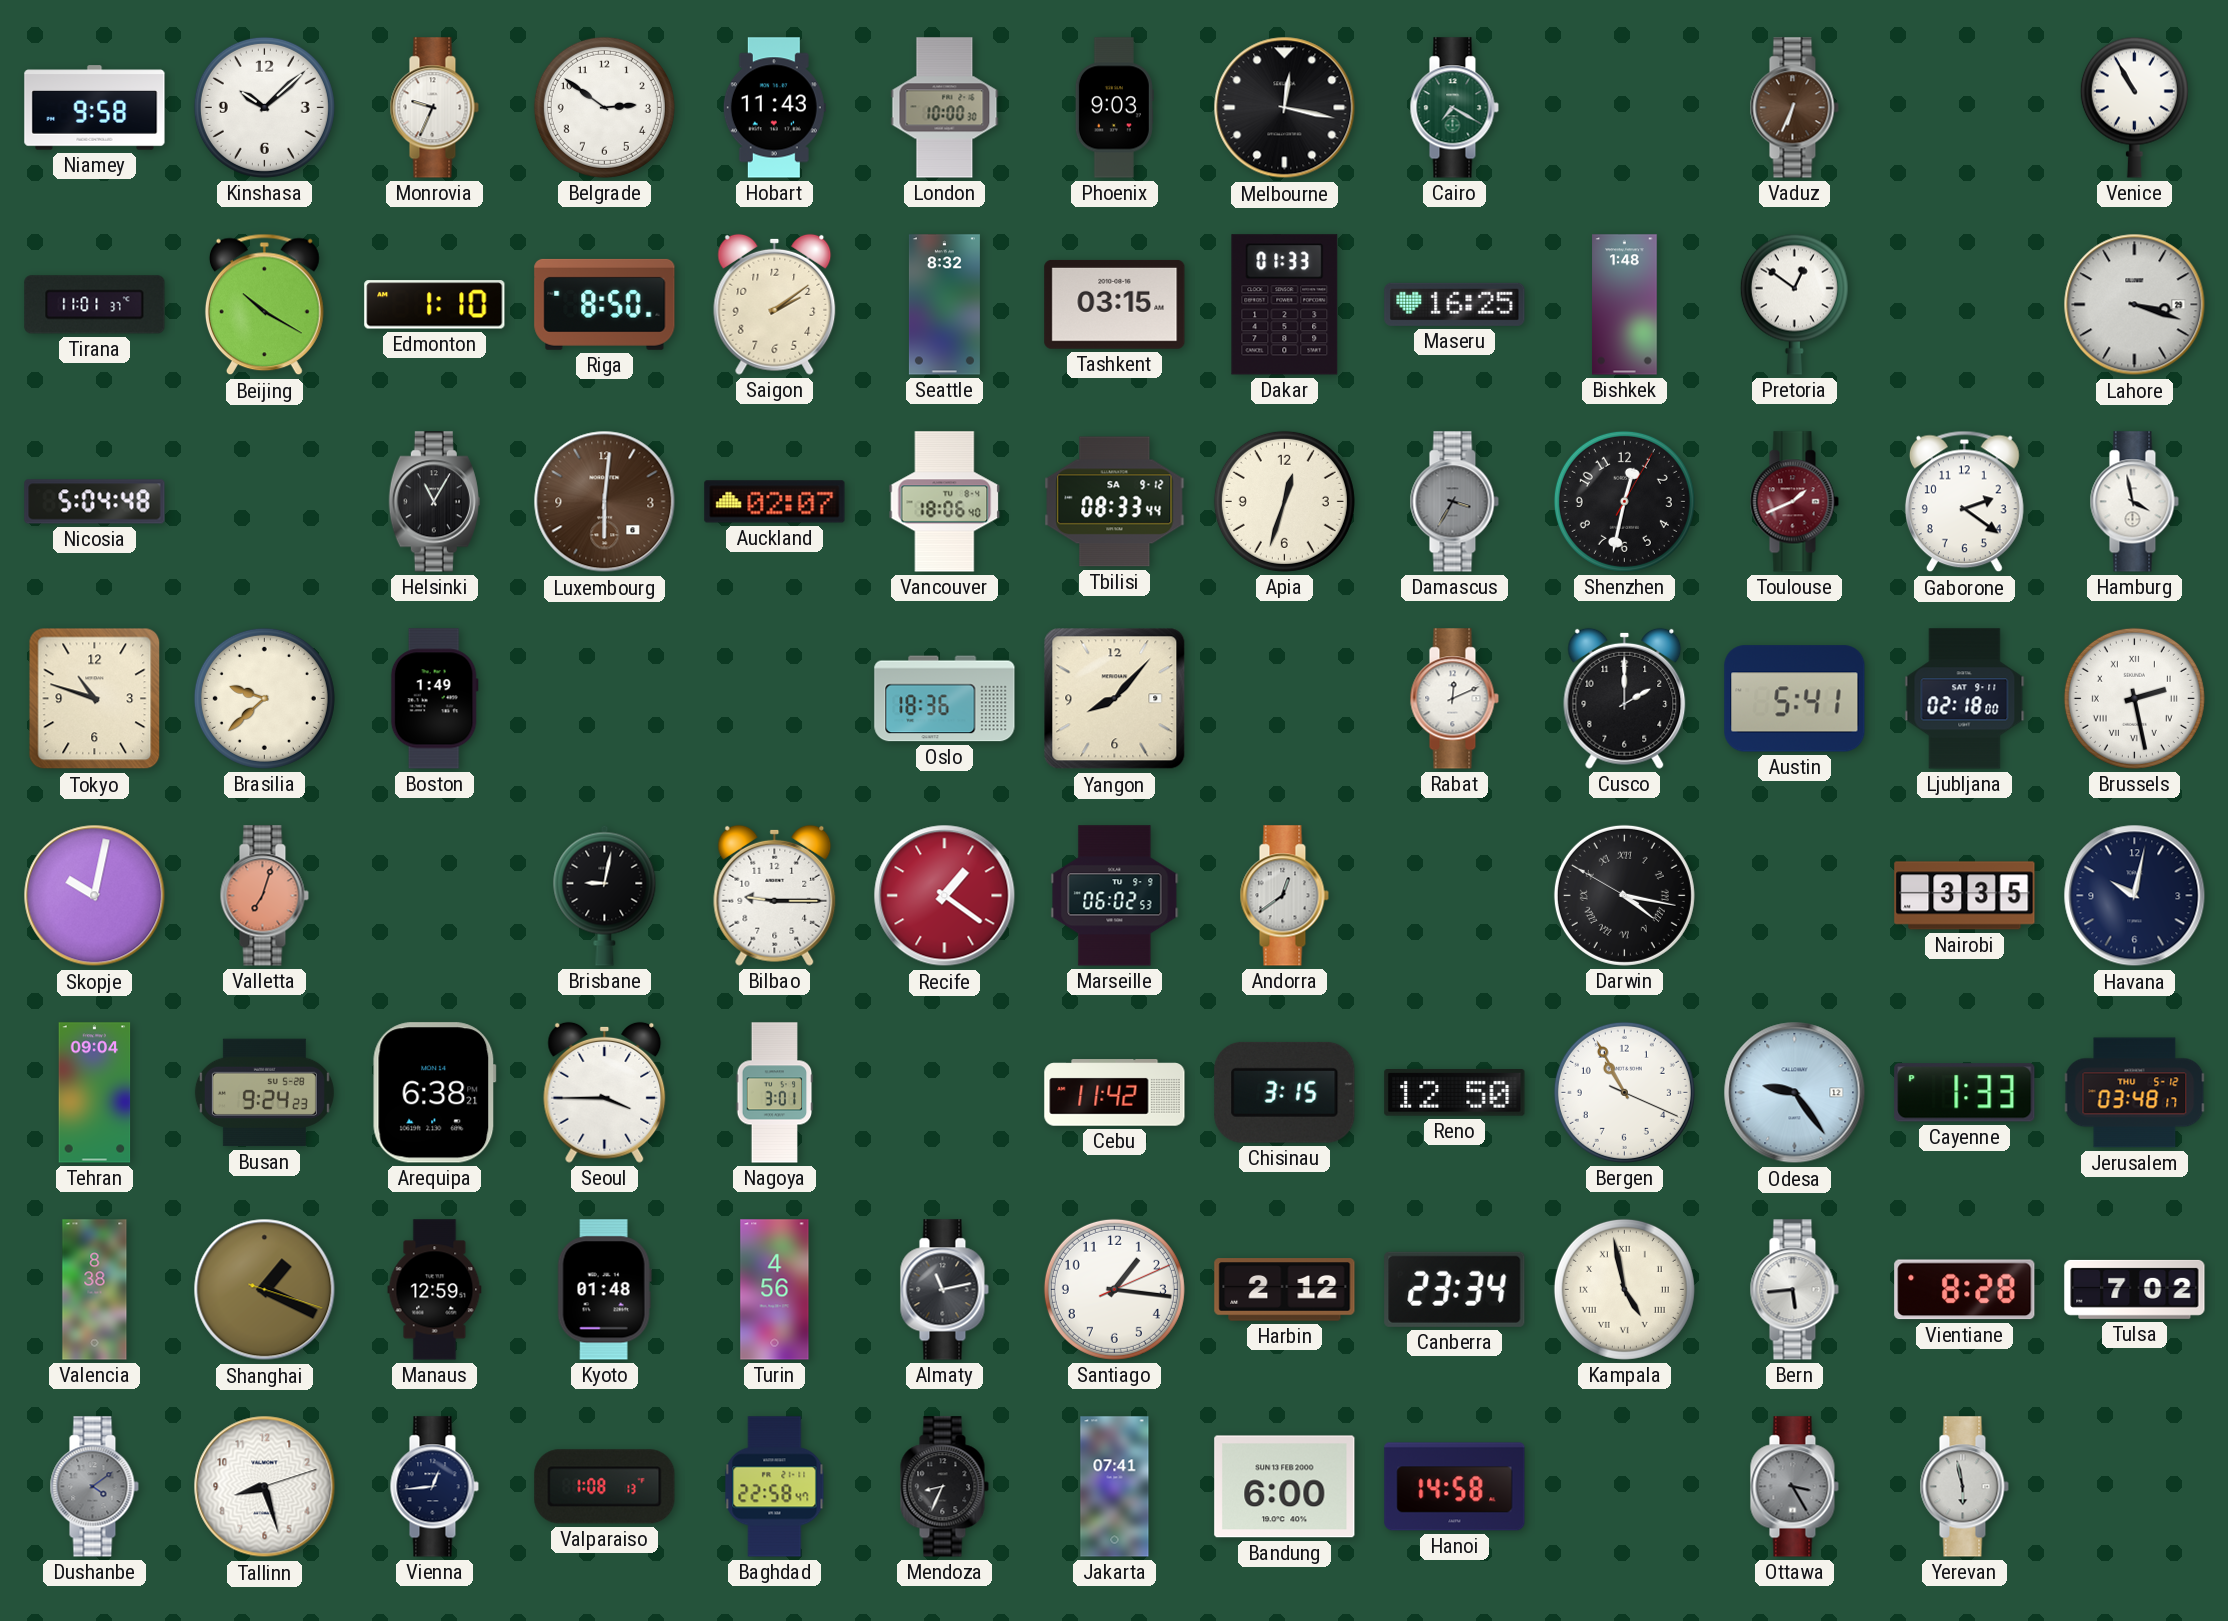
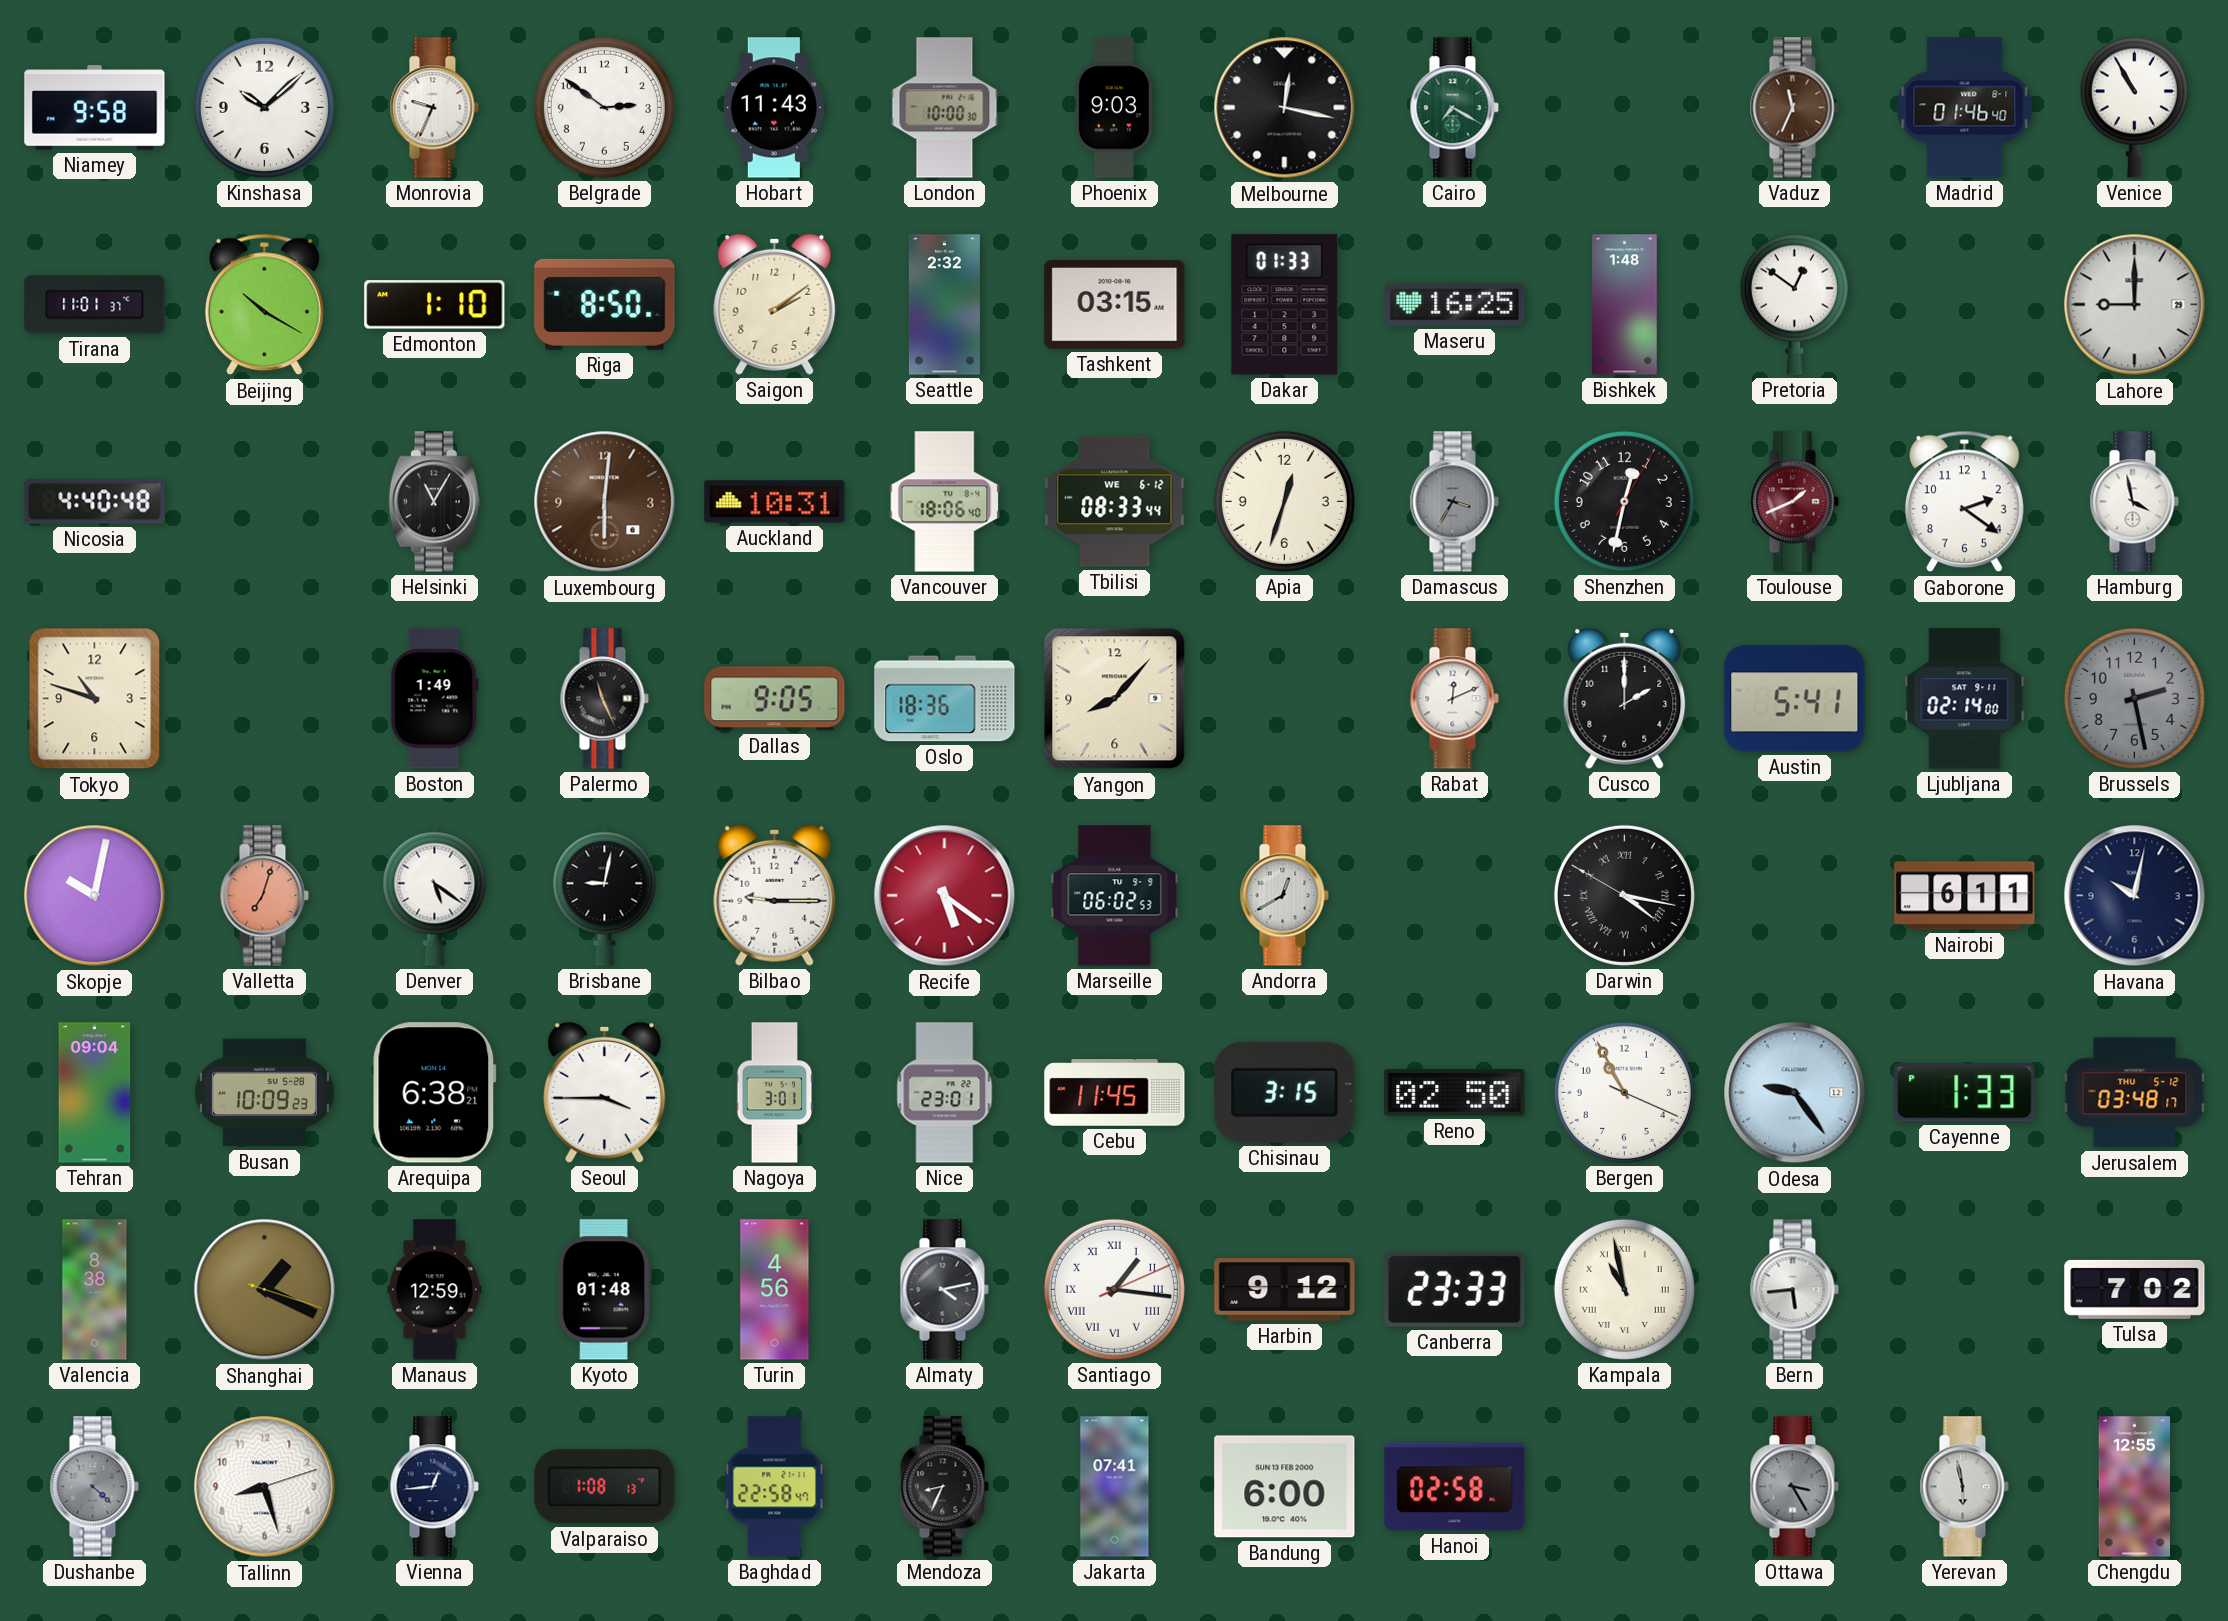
Vaduz: 6:34 -> 11:34 (1794, 108)
Madrid: none -> 01:46 (1965, 108)
Seattle: 8:32 -> 2:32 (944, 305)
Lahore: 3:18 -> 9:00 (2135, 305)
Nicosia: 5:04 -> 4:40 (95, 502)
Auckland: 02:07 -> 10:31 (775, 502)
Tbilisi date: SA 9-12 -> WE 6-12 (1115, 502)
Brasilia: 9:38 -> none (264, 698)
Palermo: none -> 11:26 (604, 699)
Dallas: none -> 9:05 (775, 699)
Ljubljana: 02:18 -> 02:14 (1965, 699)
Brussels dial: white -> grey (2134, 698)
Brussels numerals: Roman -> Arabic (2134, 698)
Denver: none -> 5:21 (435, 895)
Recife: 1:21 -> 5:21 (945, 896)
Andorra: 12:39 -> 12:40 (1284, 896)
Nairobi: 3:35 -> 6:11 (1965, 896)
Busan: 9:24 -> 10:09 (264, 1093)
Nice: none -> 23:01 (945, 1093)
Cebu: 11:42 -> 11:45 (1115, 1093)
Reno: 12:50 -> 02:50 (1455, 1093)
Almaty: 11:13 -> 4:13 (944, 1290)
Santiago numerals: Arabic -> Roman (1114, 1289)
Harbin: 2:12 -> 9:12 (1285, 1290)
Canberra: 23:34 -> 23:33 (1455, 1289)
Kampala: 4:58 -> 10:58 (1624, 1289)
Vientiane: 8:28 -> none (1965, 1290)
Dushanbe: 4:09 -> 4:22 (94, 1487)
Hanoi: 14:58 -> 02:58 (1455, 1487)
Chengdu: none -> 12:55 (2135, 1487)
